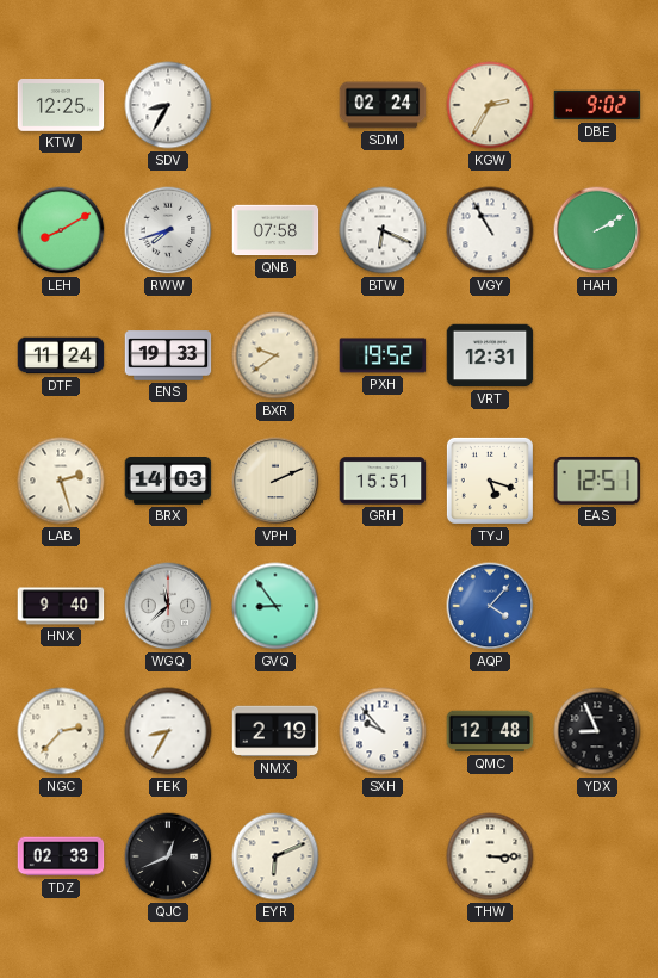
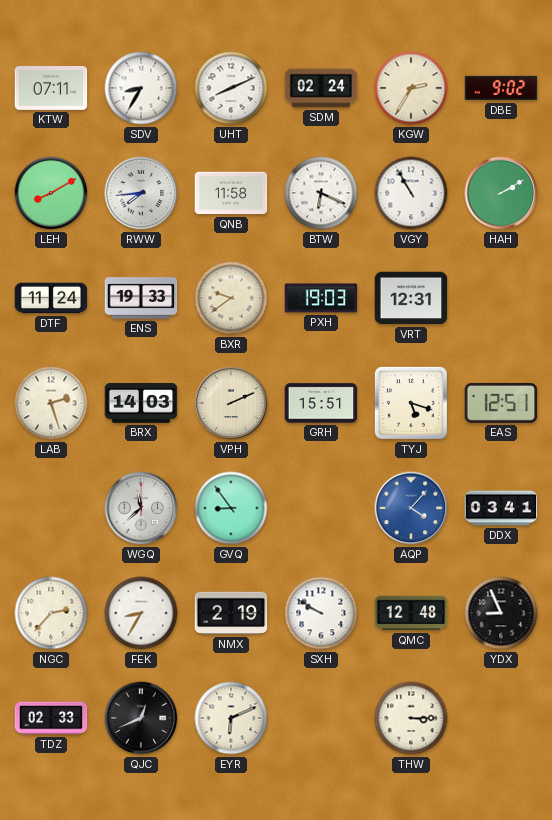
KTW: 12:25 -> 07:11 (51, 89)
UHT: none -> 8:11 (231, 88)
RWW: 7:42 -> 7:44 (141, 193)
QNB: 07:58 -> 11:58 (231, 193)
PXH: 19:52 -> 19:03 (321, 298)
HNX: 9:40 -> none (61, 606)
DDX: none -> 03:41 (501, 508)
SXH: 9:53 -> 9:50 (321, 613)
